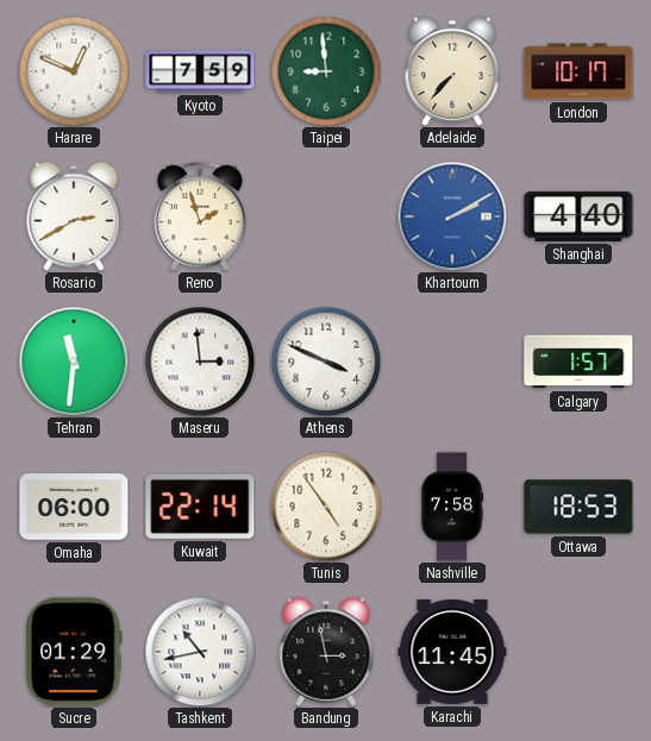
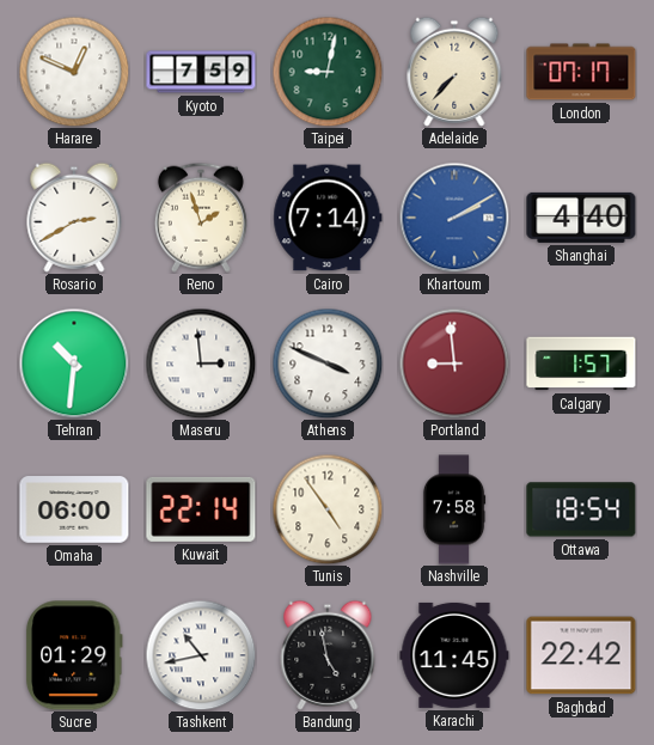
Taipei: 8:59 -> 9:02 (328, 72)
London: 10:17 -> 07:17 (581, 72)
Cairo: none -> 7:14 (328, 218)
Tehran: 11:31 -> 10:31 (74, 364)
Portland: none -> 8:59 (454, 364)
Ottawa: 18:53 -> 18:54 (581, 509)
Bandung: 2:58 -> 4:58 (328, 655)
Baghdad: none -> 22:42 (581, 655)
